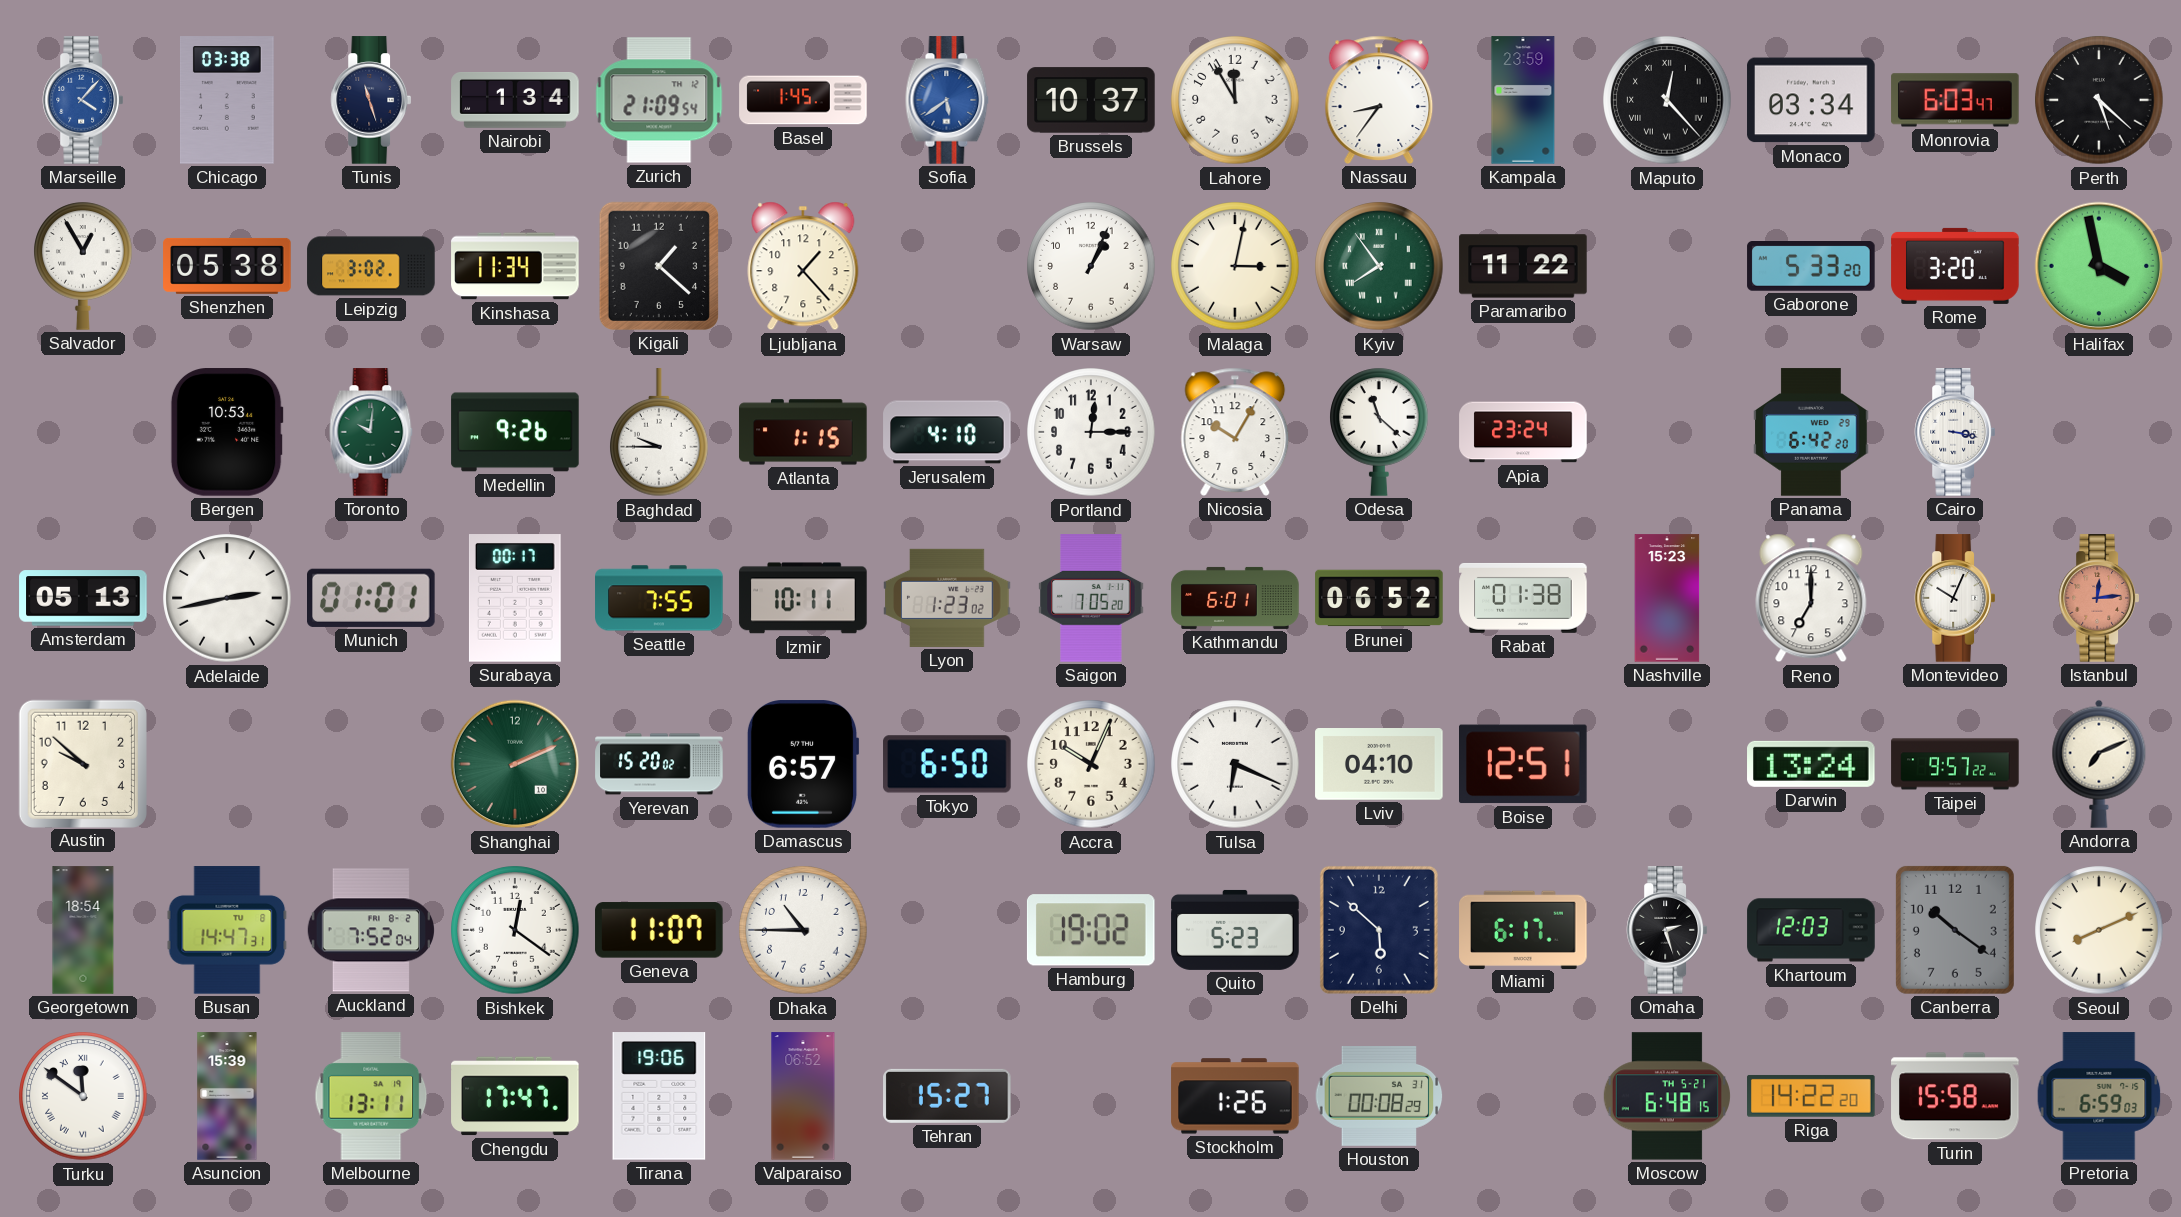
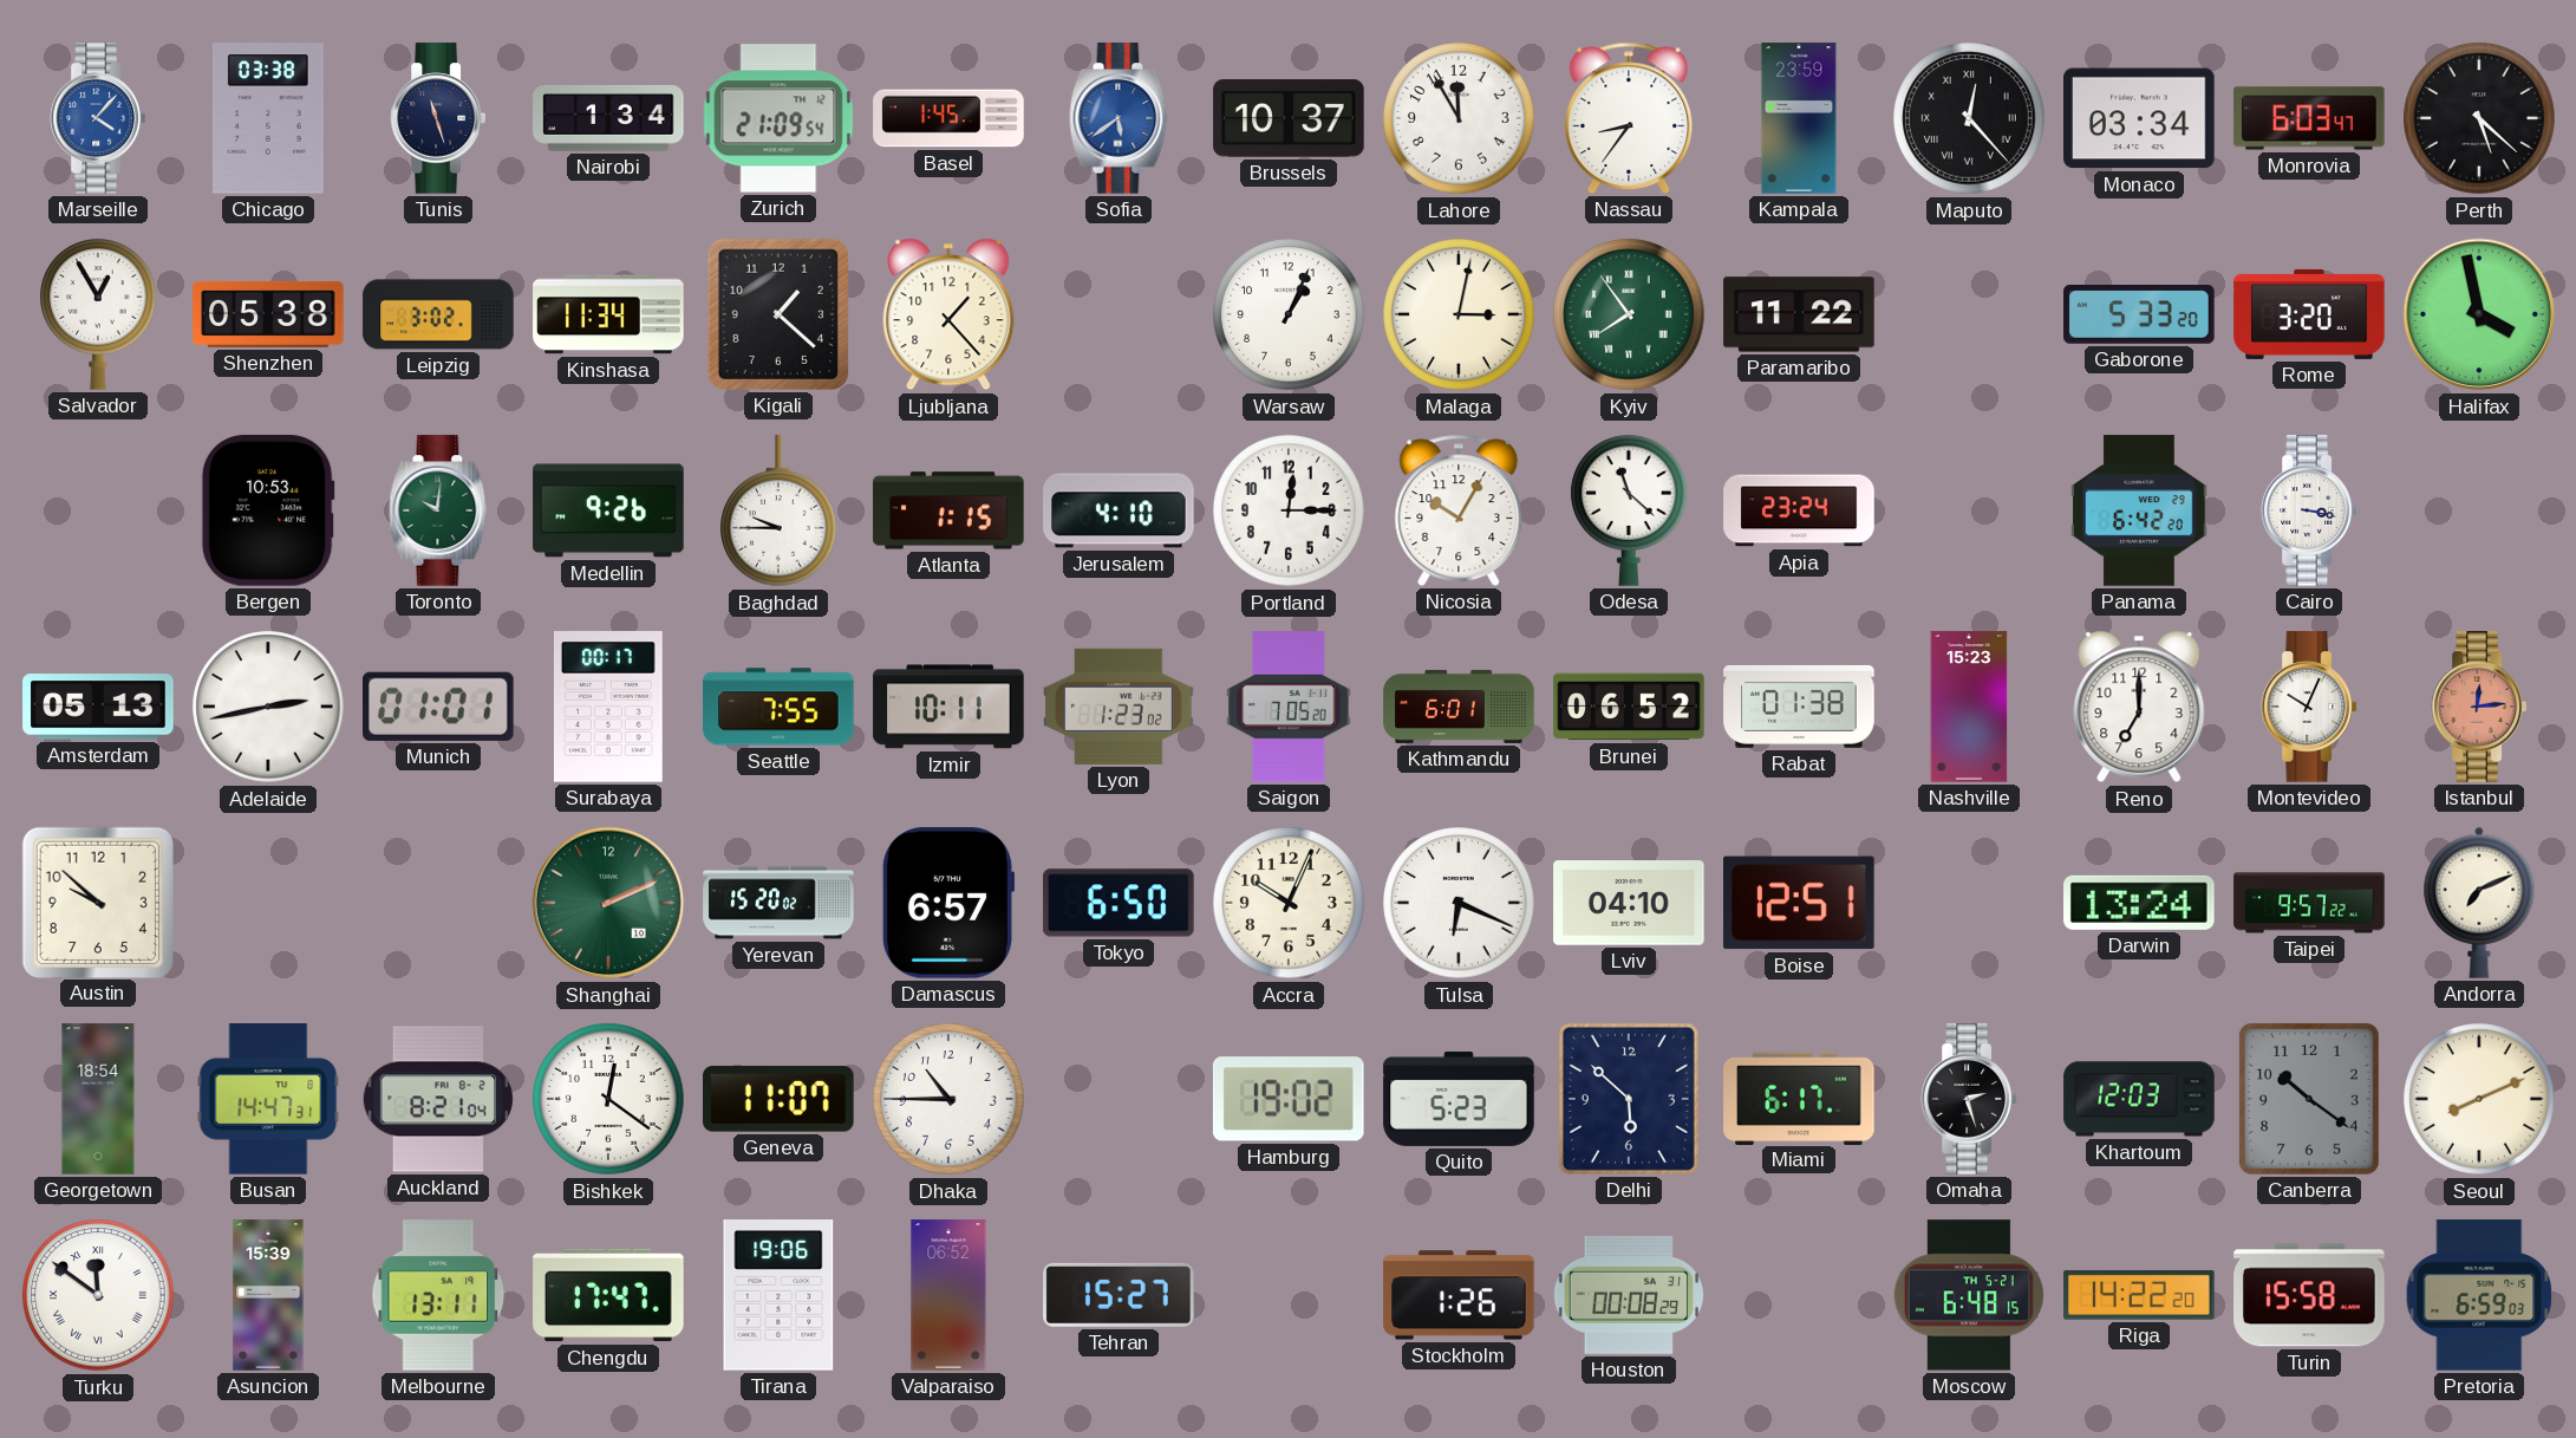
Auckland: 7:52 -> 8:21 (437, 1099)
